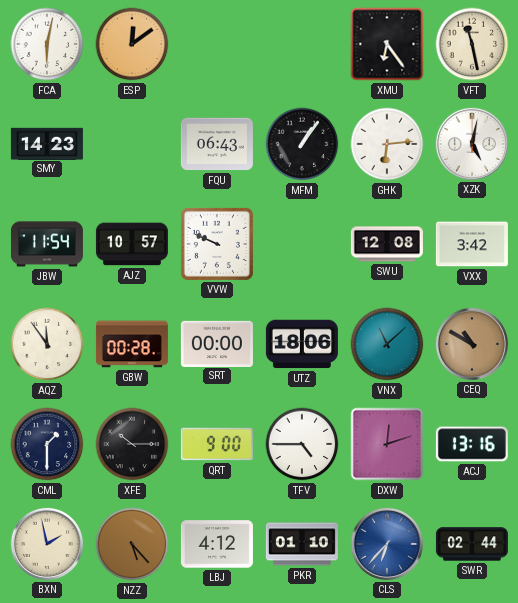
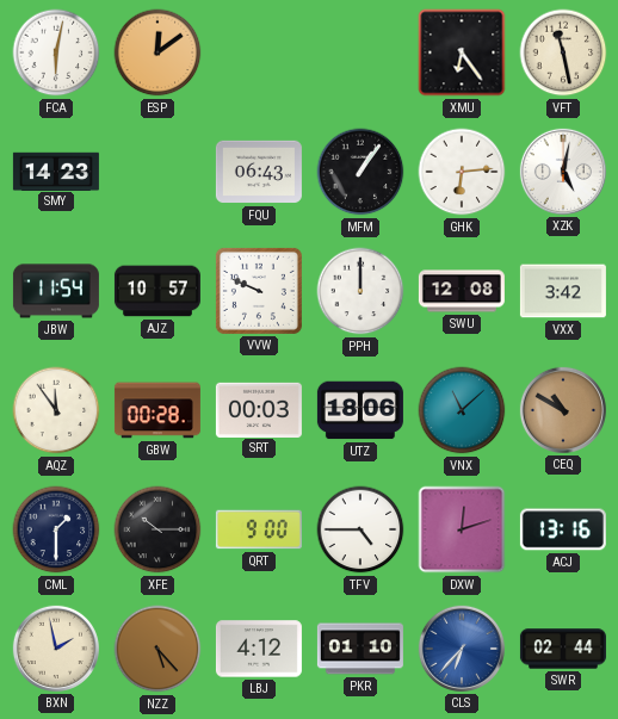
PPH: none -> 12:00 (360, 291)
SRT: 00:00 -> 00:03 (259, 409)
